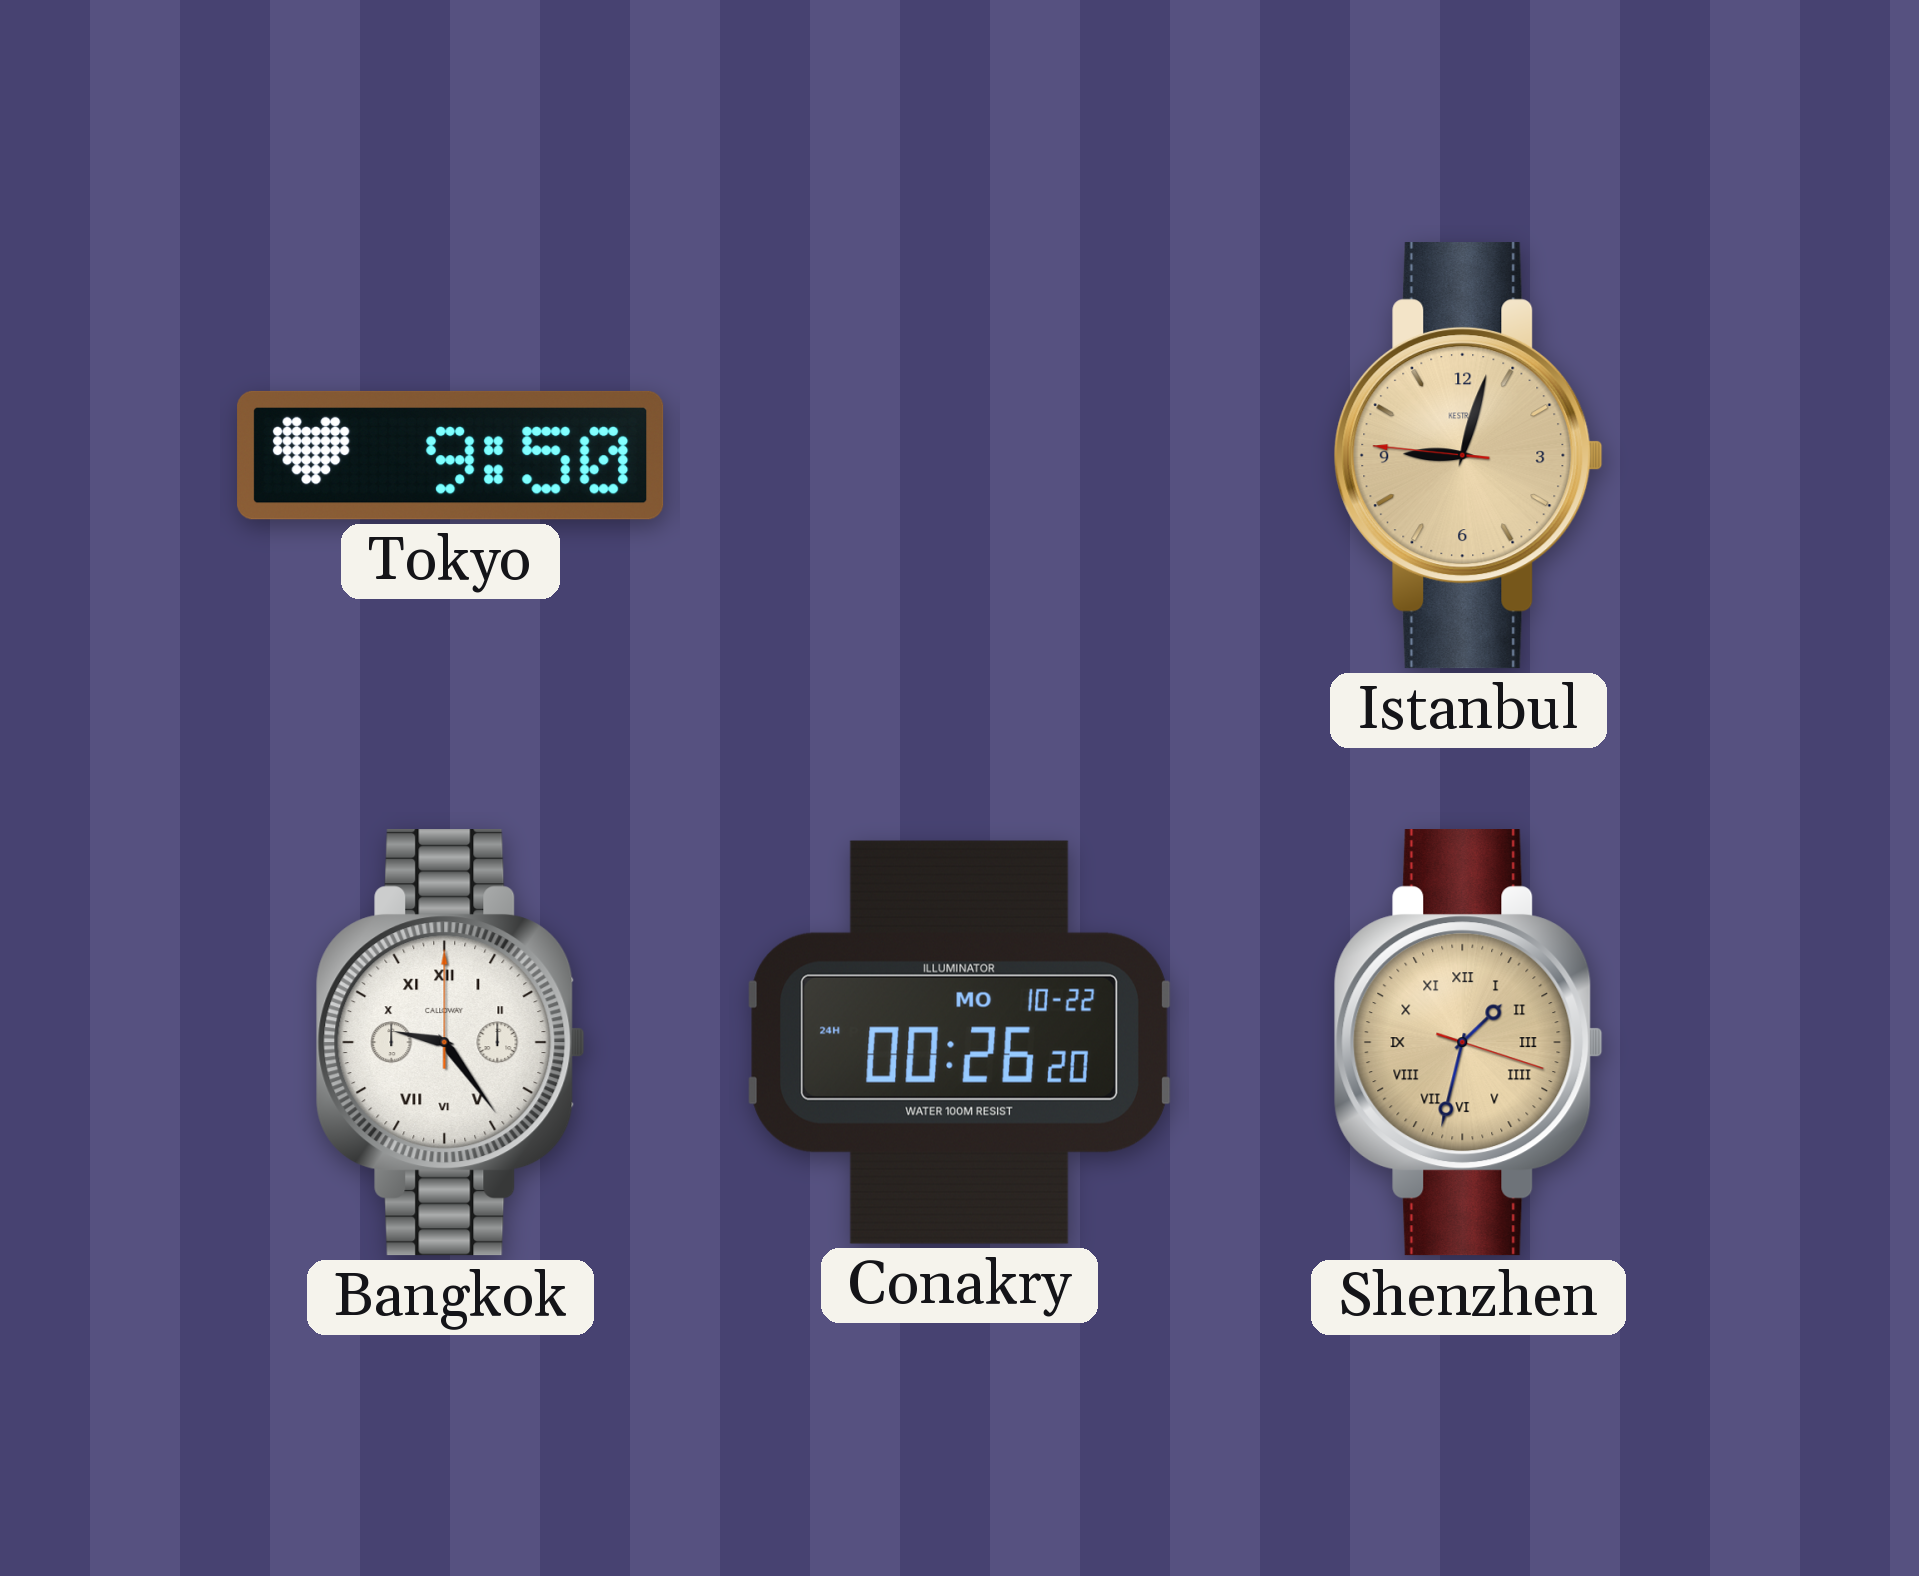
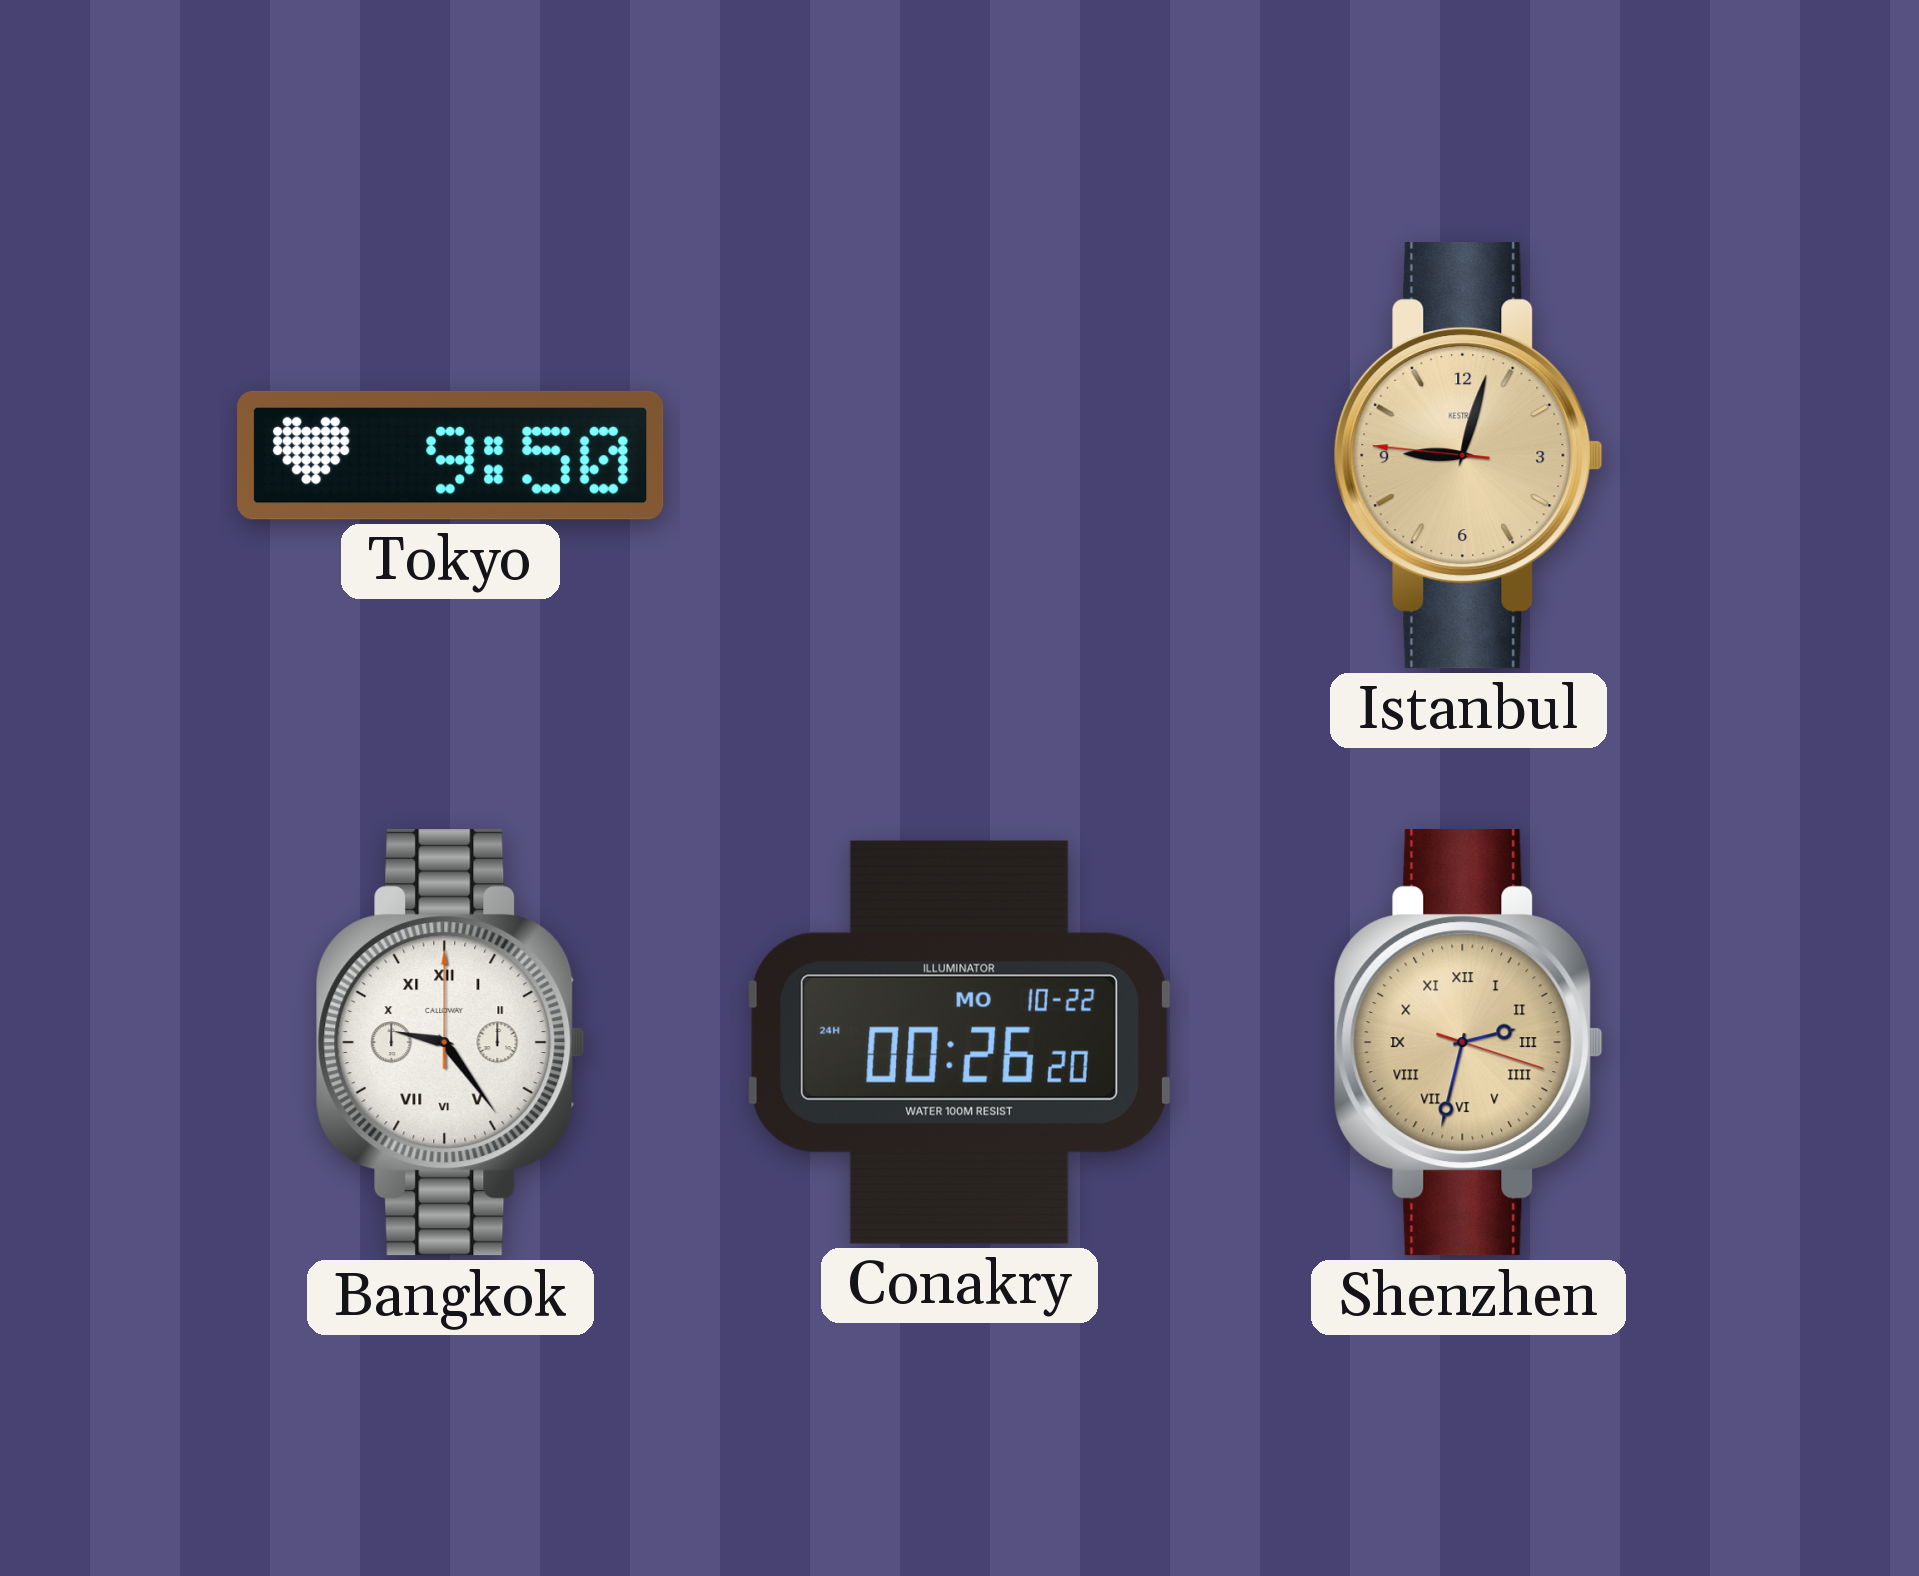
Shenzhen: 1:32 -> 2:32 (1468, 1043)
